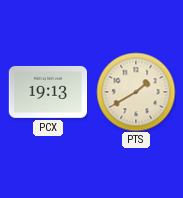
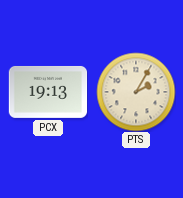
PTS: 1:40 -> 2:05 (136, 92)
